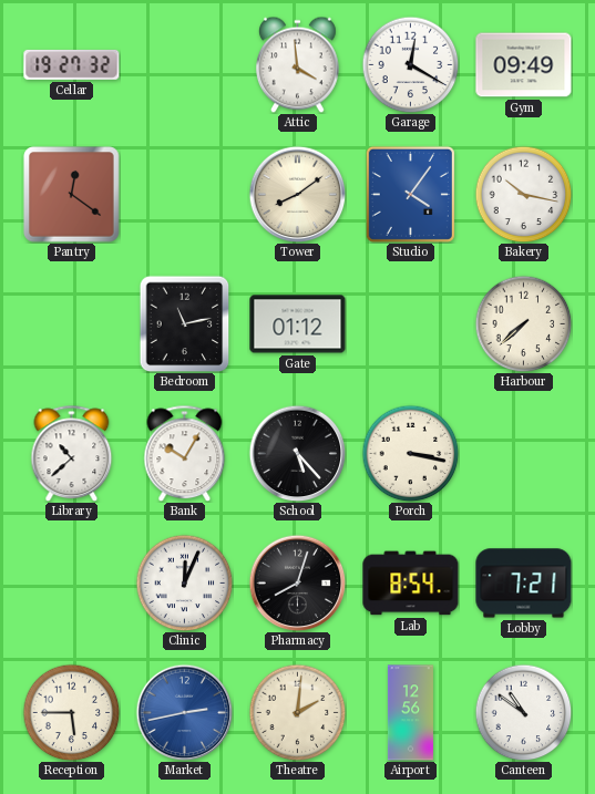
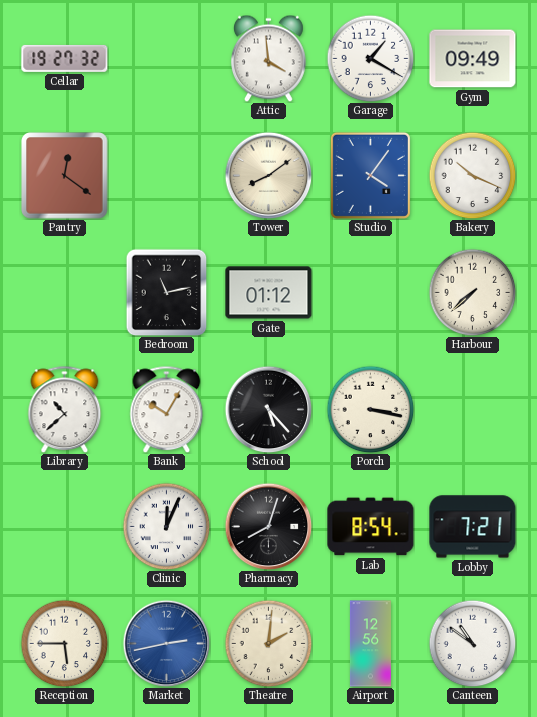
Garage: 12:20 -> 1:20 (370, 58)
Bakery: 10:17 -> 10:19 (472, 175)
